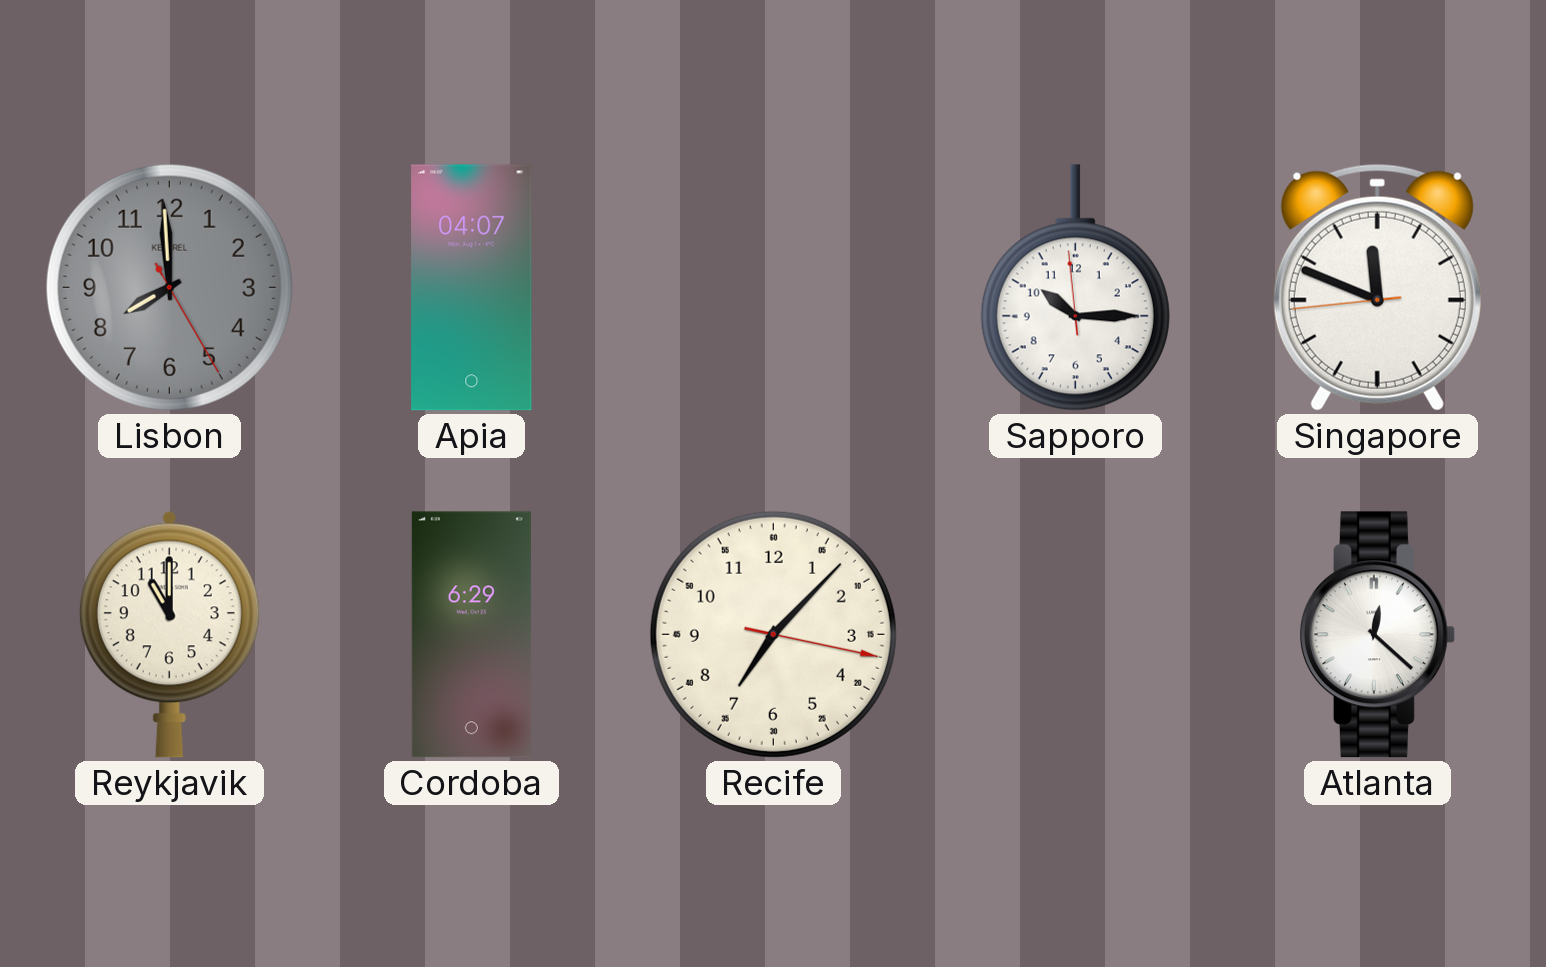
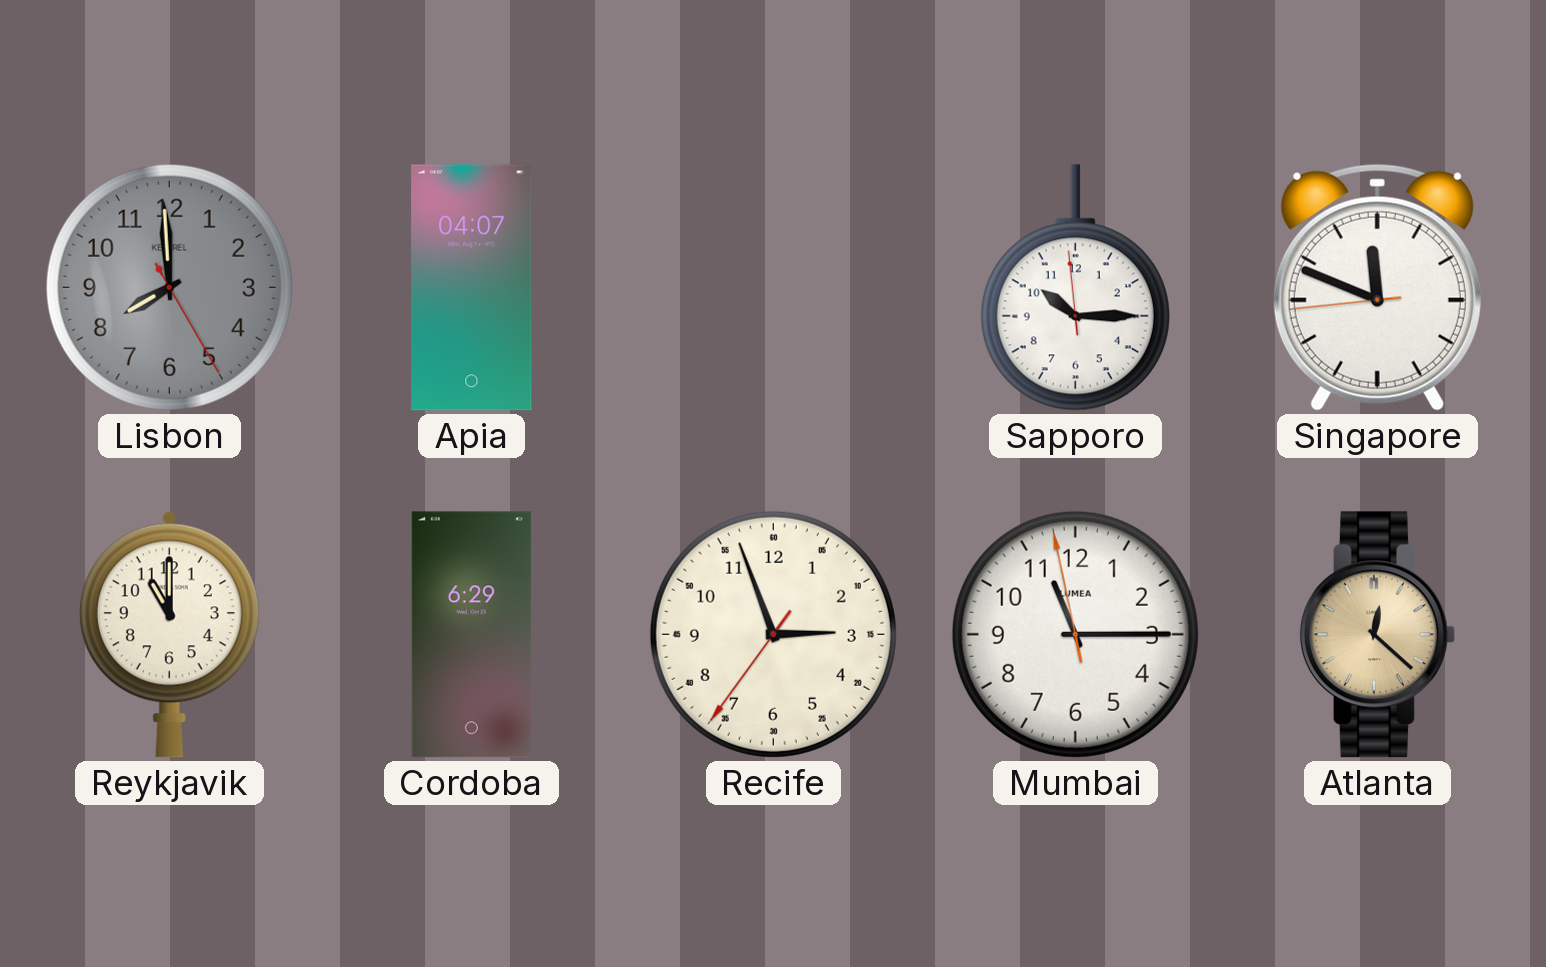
Recife: 7:07 -> 2:56 (773, 634)
Mumbai: none -> 11:14 (1075, 634)
Atlanta dial: white -> champagne (1377, 635)
